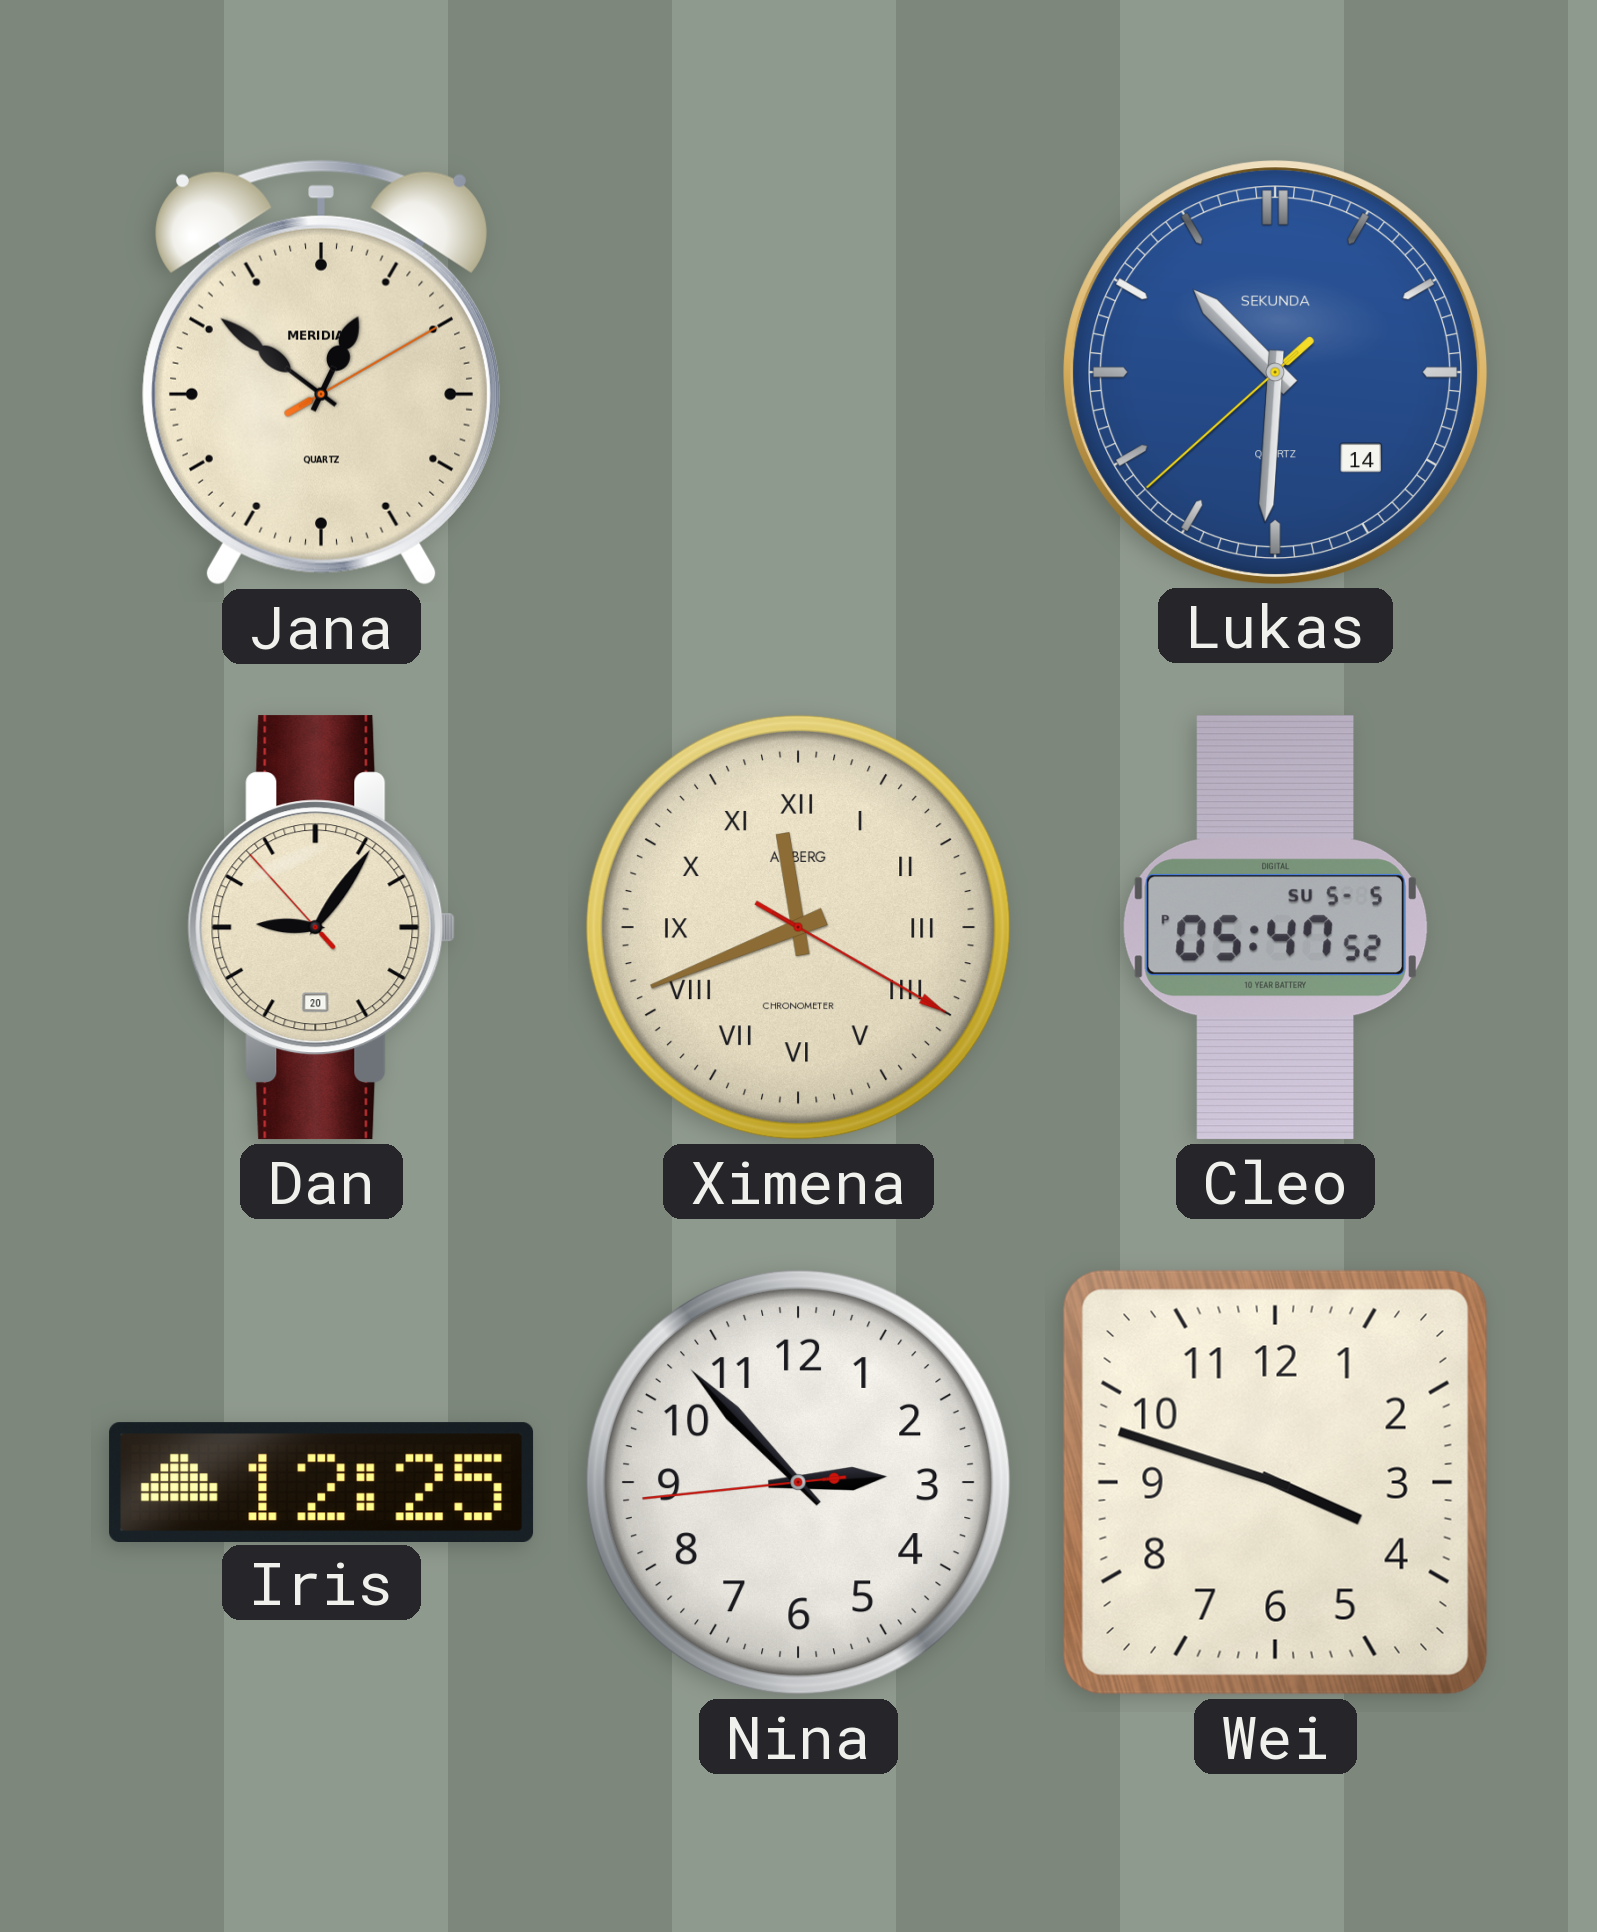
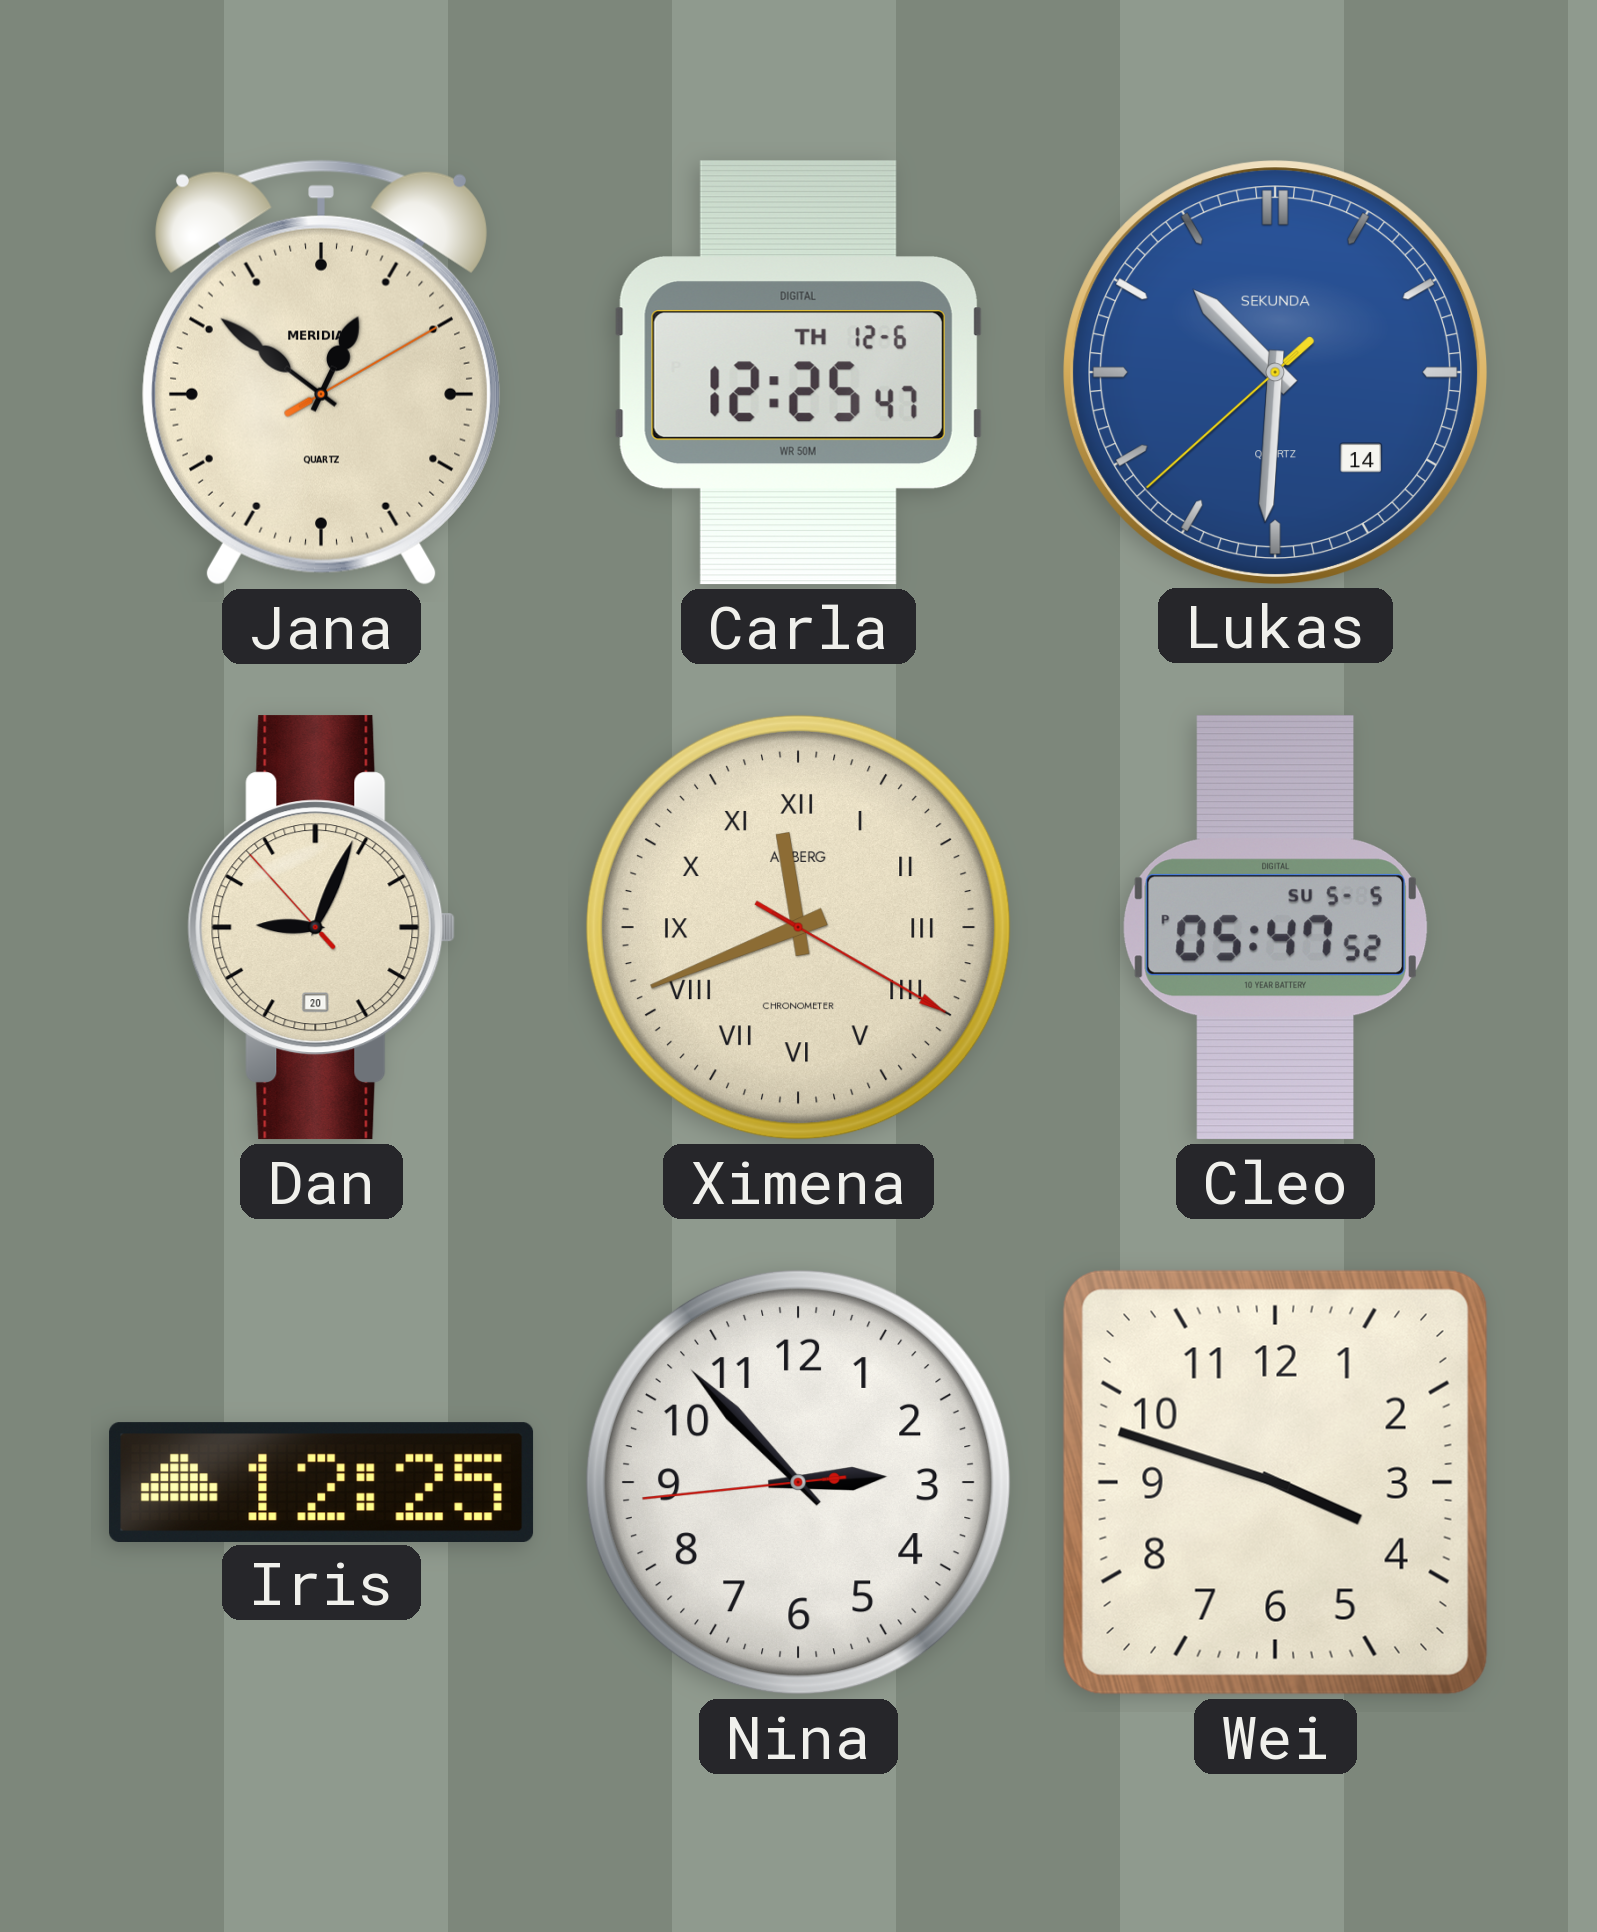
Carla: none -> 12:25 (798, 373)
Dan: 9:05 -> 9:03 (322, 928)
